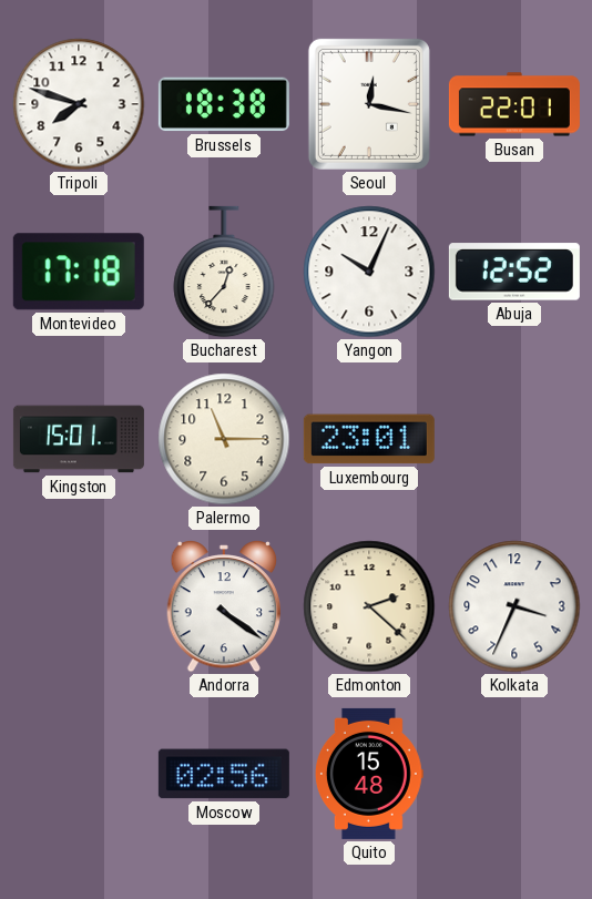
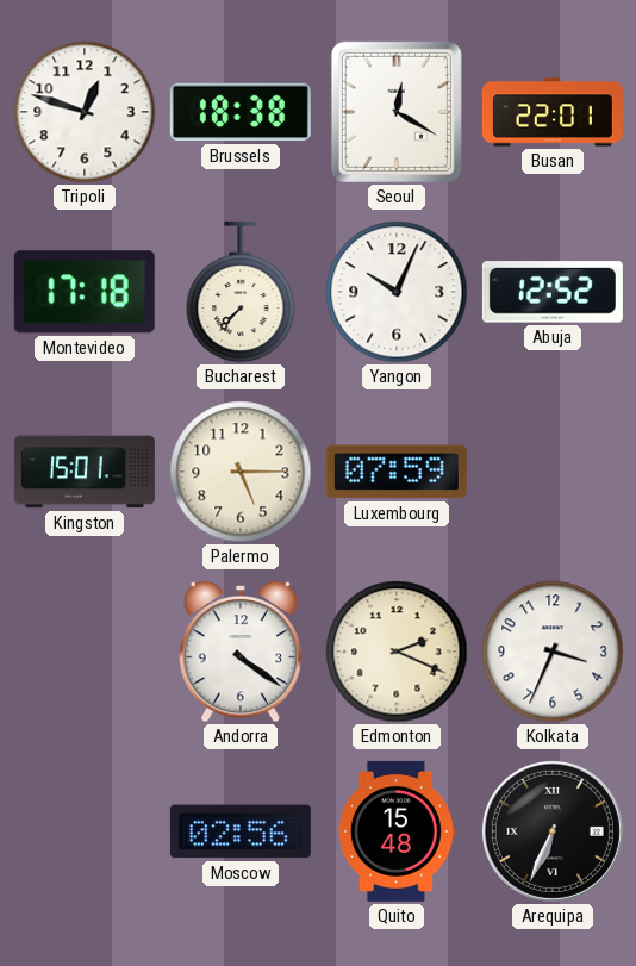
Tripoli: 7:48 -> 12:48 (85, 112)
Seoul: 12:17 -> 12:20 (397, 112)
Bucharest: 12:37 -> 7:37 (241, 292)
Palermo: 11:15 -> 5:15 (241, 472)
Luxembourg: 23:01 -> 07:59 (397, 472)
Edmonton: 2:22 -> 2:19 (397, 652)
Arequipa: none -> 6:34 (553, 831)
